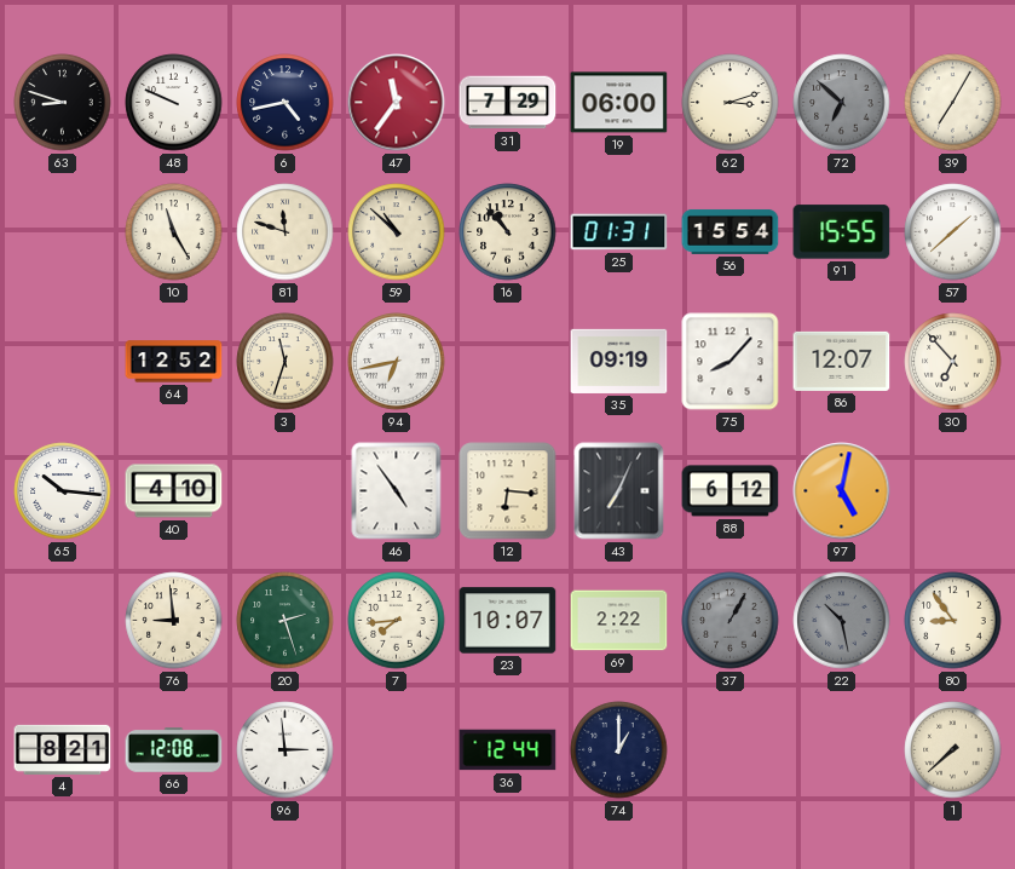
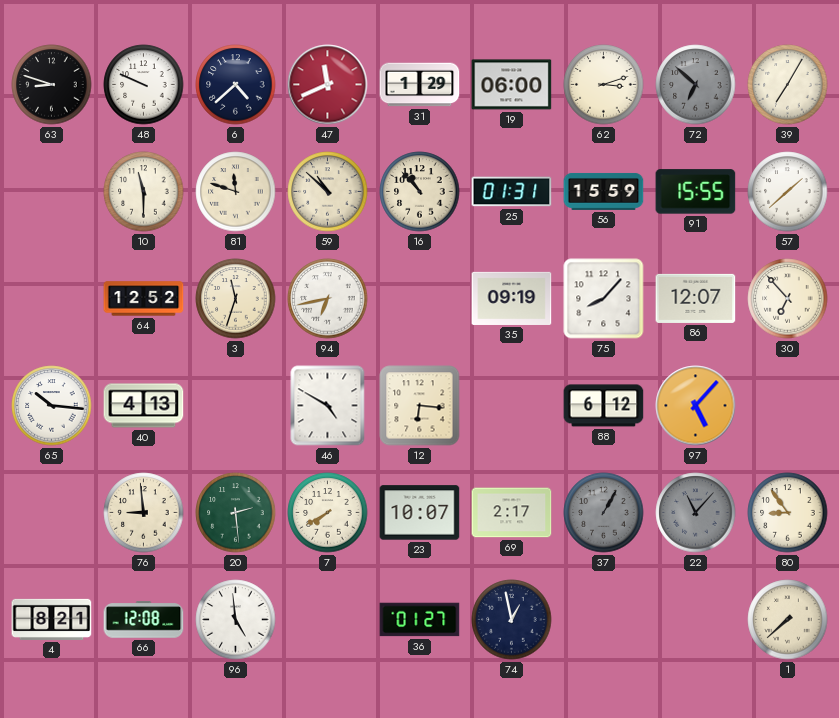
6: 4:43 -> 4:38 (236, 85)
47: 11:36 -> 11:41 (328, 85)
31: 7:29 -> 1:29 (420, 85)
10: 11:25 -> 11:30 (144, 192)
56: 15:54 -> 15:59 (604, 192)
40: 4:10 -> 4:13 (144, 406)
46: 4:54 -> 4:50 (328, 406)
43: 7:04 -> none (619, 491)
97: 5:02 -> 5:07 (696, 406)
20: 2:27 -> 2:29 (236, 513)
7: 7:44 -> 7:40 (328, 513)
69: 2:22 -> 2:17 (512, 513)
22: 10:28 -> 11:07 (696, 513)
96: 2:59 -> 4:59 (236, 620)
36: 12:44 -> 01:27 (420, 620)
74: 1:00 -> 12:58 (512, 620)
